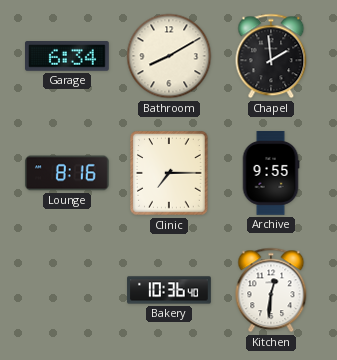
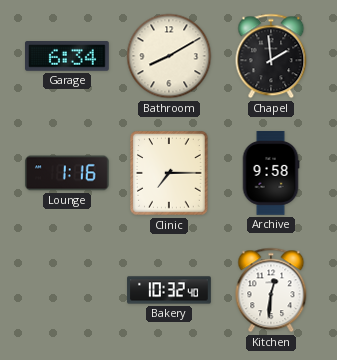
Lounge: 8:16 -> 1:16 (67, 173)
Archive: 9:55 -> 9:58 (271, 174)
Bakery: 10:36 -> 10:32 (169, 290)
